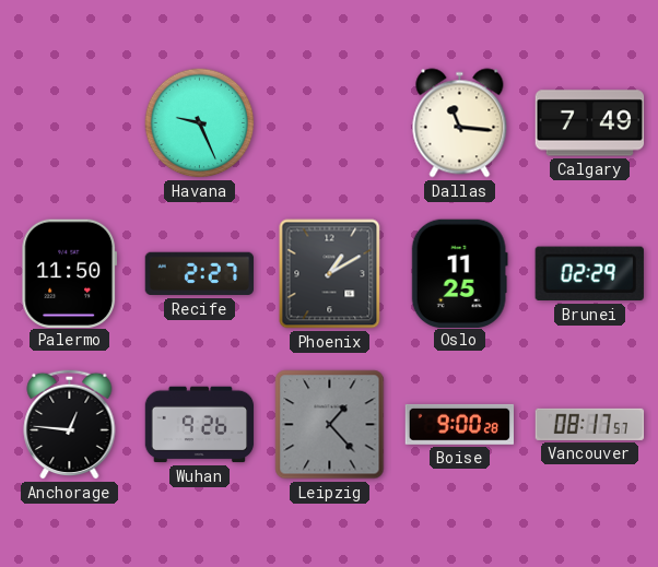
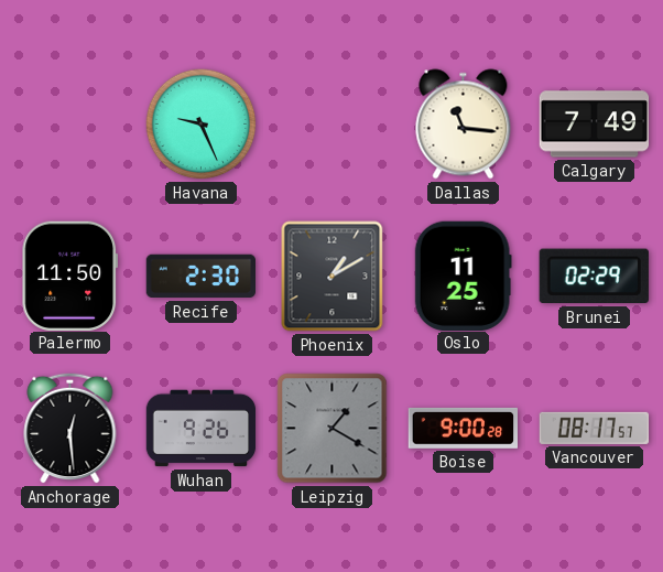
Recife: 2:27 -> 2:30 (200, 277)
Anchorage: 12:46 -> 12:29 (70, 428)
Leipzig: 1:23 -> 1:20 (333, 429)
